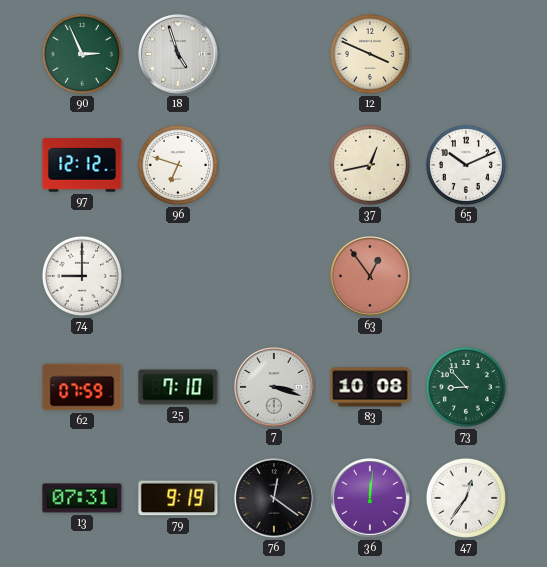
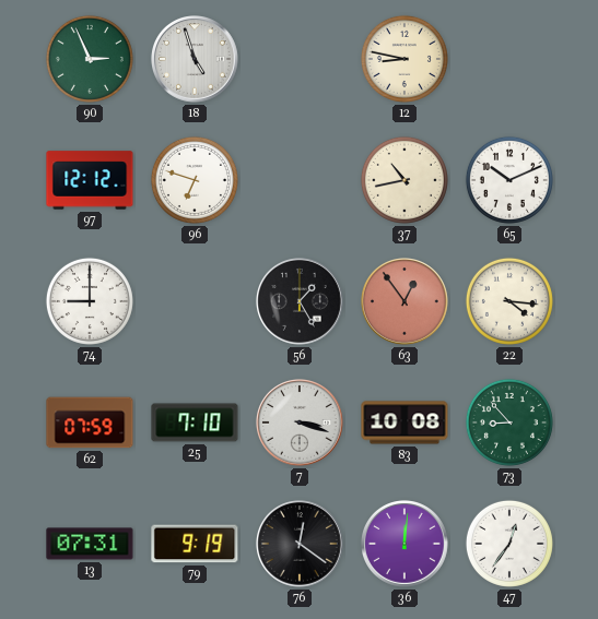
12: 3:49 -> 8:47 (404, 59)
37: 12:43 -> 10:43 (404, 180)
56: none -> 1:25 (301, 302)
22: none -> 4:16 (509, 301)
